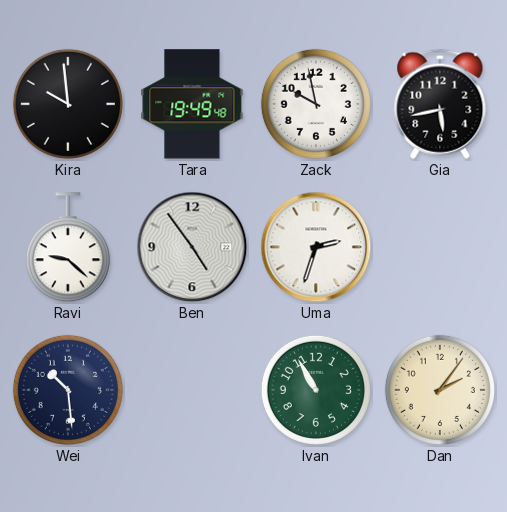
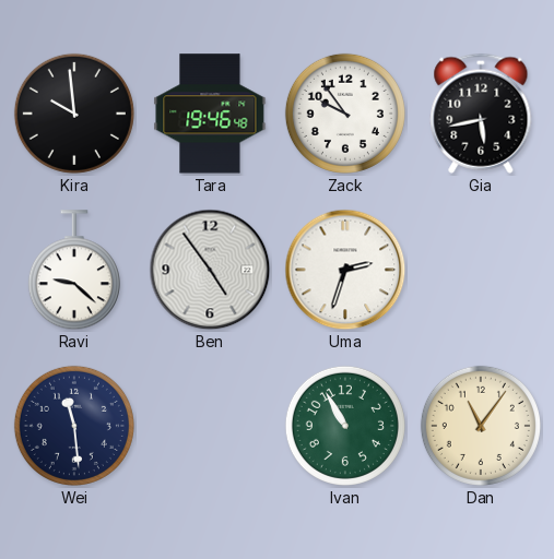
Tara: 19:49 -> 19:46 (210, 114)
Zack: 9:58 -> 9:54 (345, 114)
Wei: 10:29 -> 11:29 (74, 426)
Dan: 2:06 -> 11:06 (481, 426)
